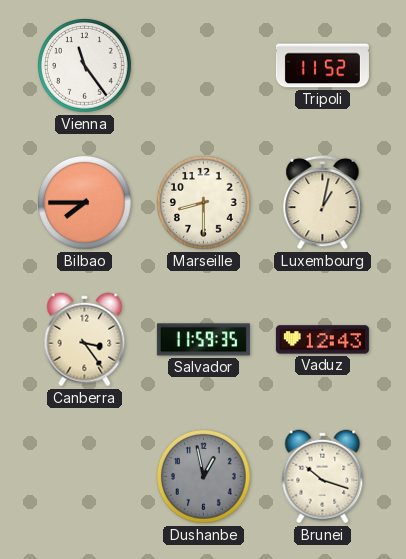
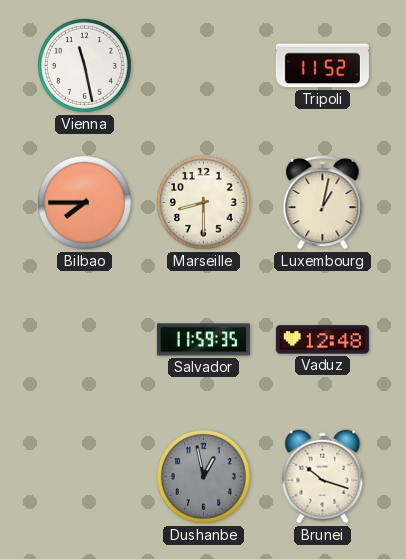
Vienna: 11:24 -> 11:28 (85, 66)
Canberra: 3:24 -> none (85, 340)
Vaduz: 12:43 -> 12:48 (322, 340)
